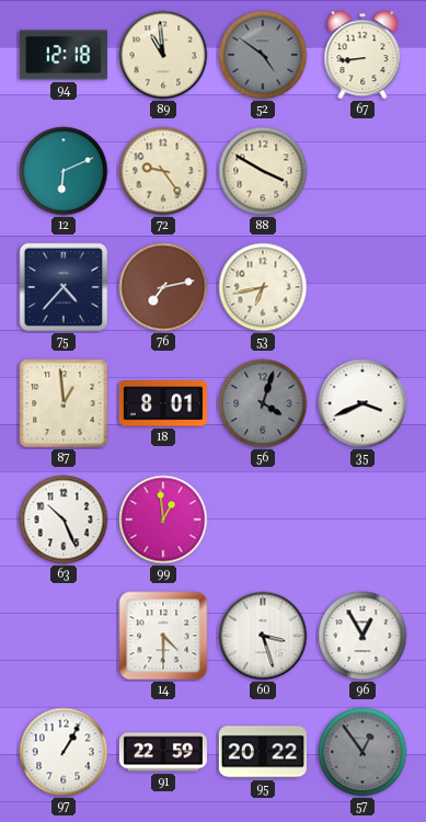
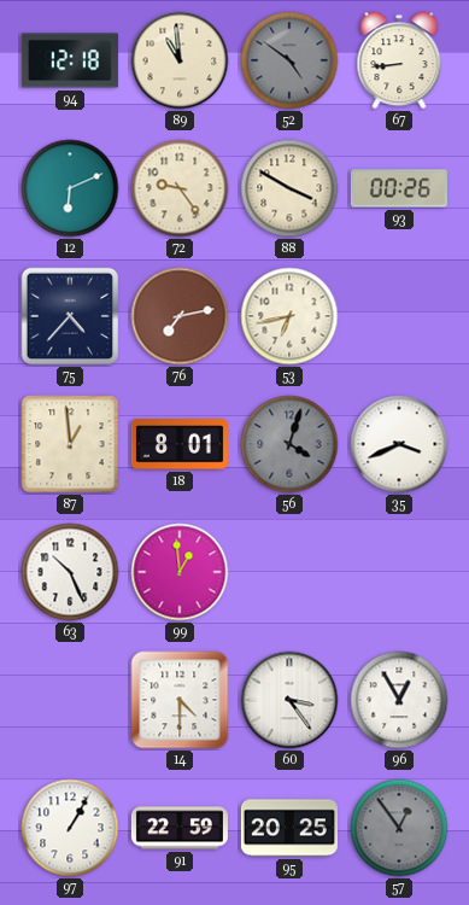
93: none -> 00:26 (399, 188)
60: 3:27 -> 3:24 (289, 700)
95: 20:22 -> 20:25 (289, 828)
